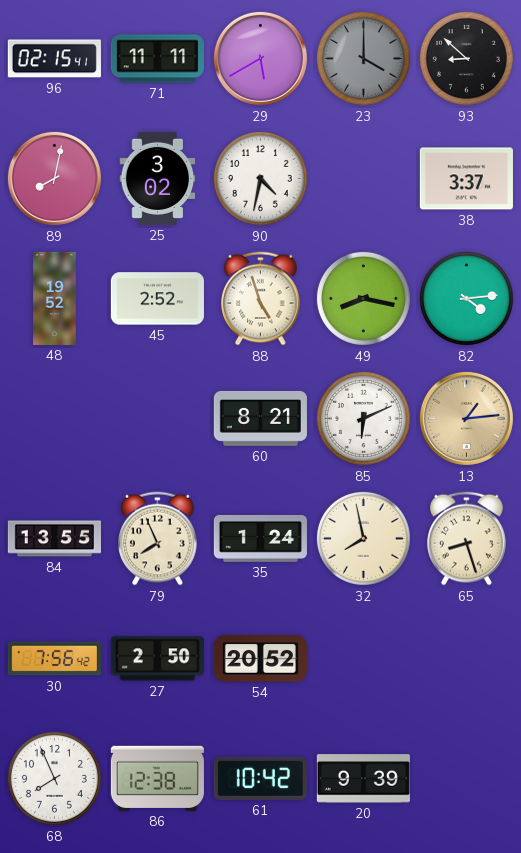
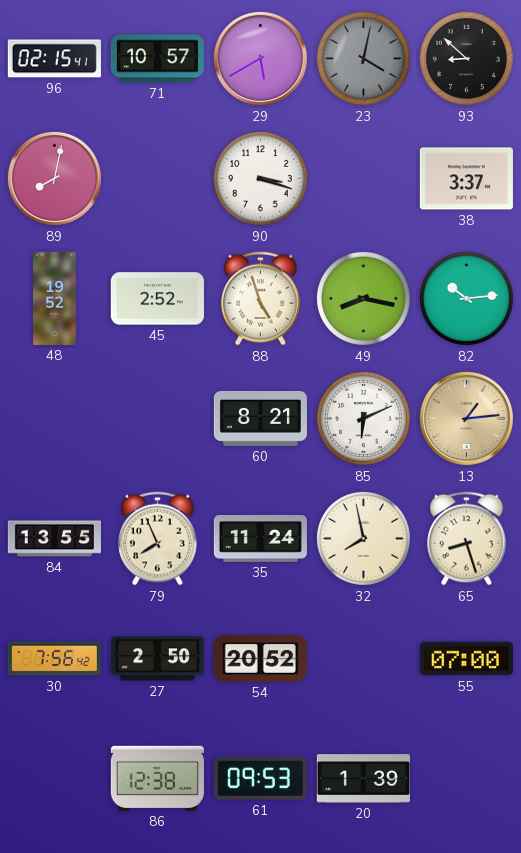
71: 11:11 -> 10:57 (157, 59)
23: 4:00 -> 4:02 (363, 58)
25: 3:02 -> none (158, 178)
90: 4:32 -> 3:18 (260, 178)
82: 4:14 -> 10:14 (466, 298)
35: 1:24 -> 11:24 (260, 538)
55: none -> 07:00 (466, 659)
68: 7:56 -> none (54, 778)
61: 10:42 -> 09:53 (260, 778)
20: 9:39 -> 1:39 (363, 779)
